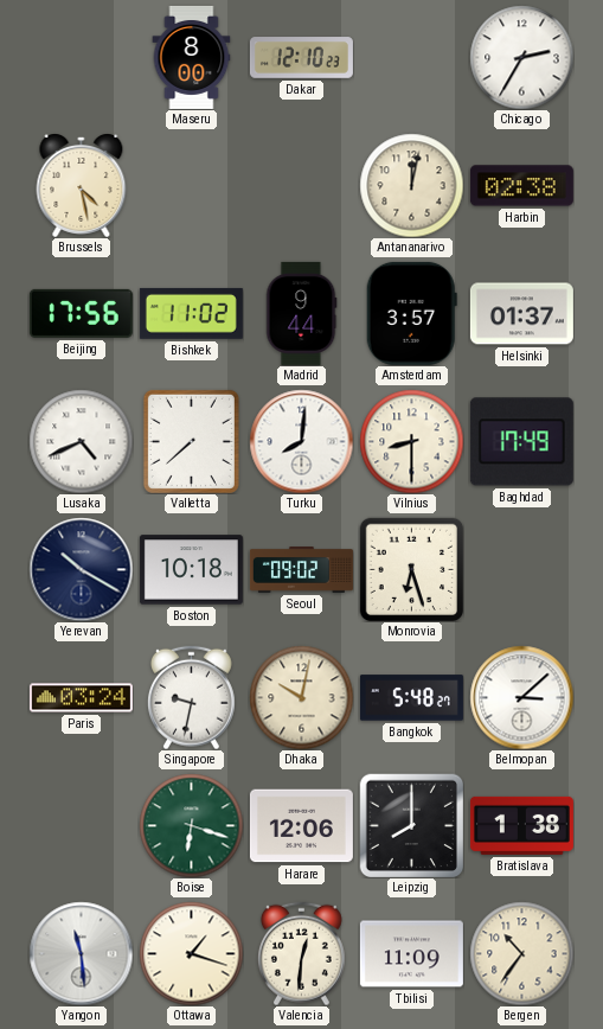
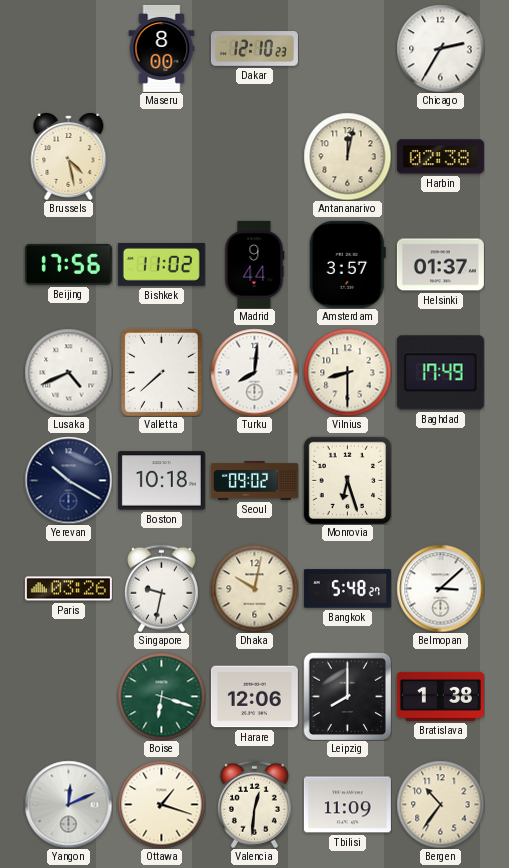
Paris: 03:24 -> 03:26 (68, 589)
Yangon: 11:29 -> 12:11 (68, 804)
